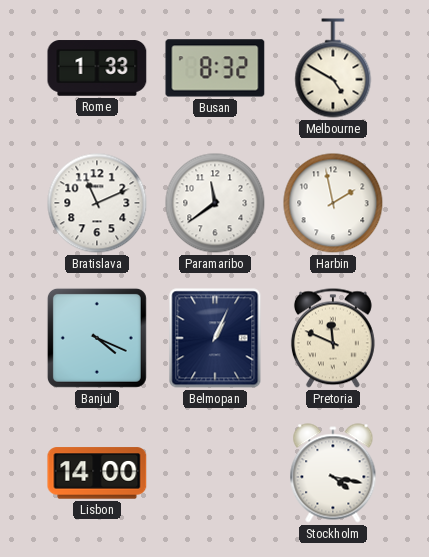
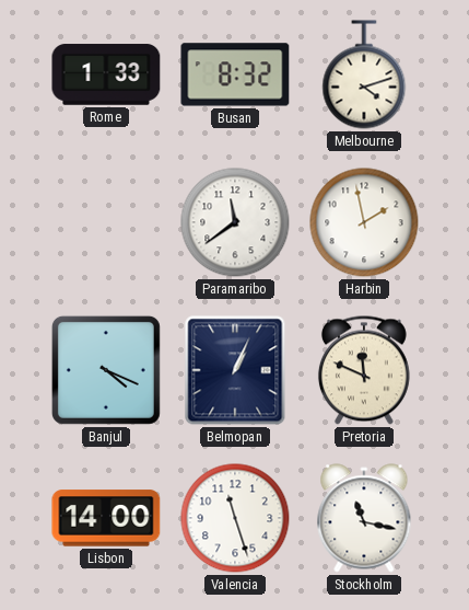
Melbourne: 4:50 -> 4:12 (364, 74)
Bratislava: 11:11 -> none (97, 203)
Valencia: none -> 11:27 (235, 518)
Stockholm: 4:17 -> 11:17 (364, 518)
